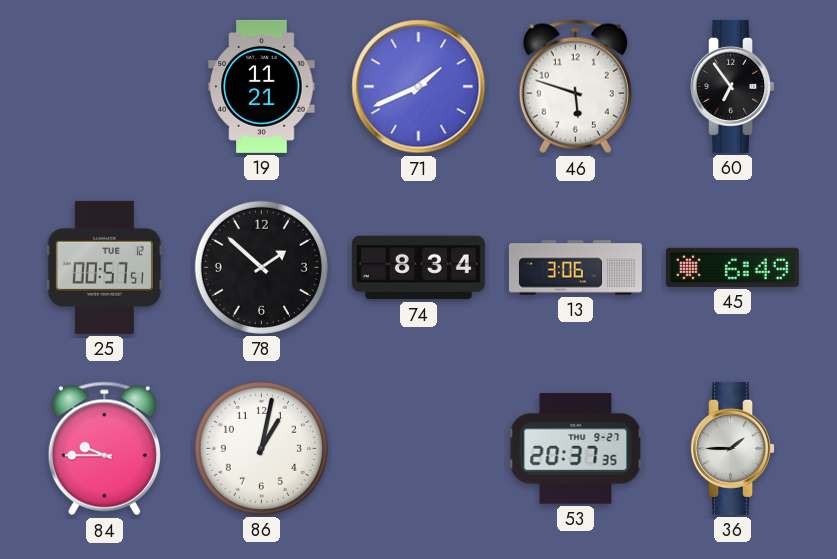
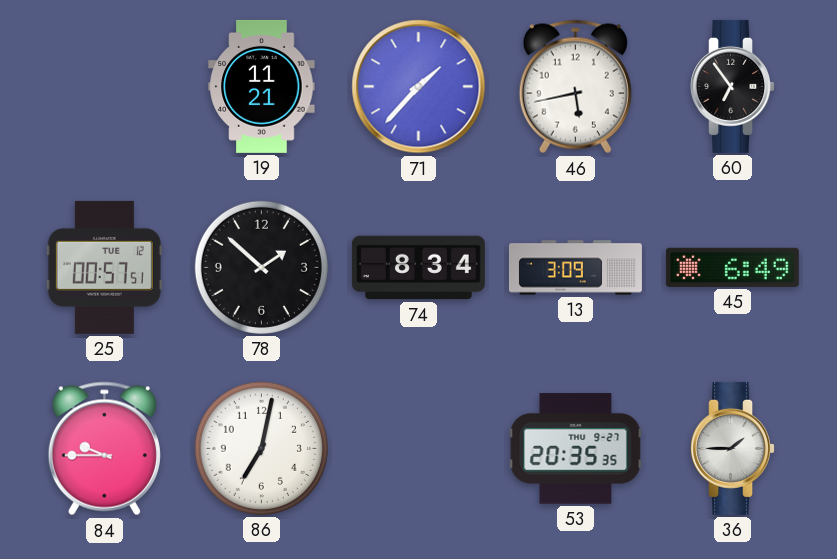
71: 1:41 -> 1:37 (419, 87)
46: 5:48 -> 5:43 (575, 87)
13: 3:06 -> 3:09 (575, 268)
86: 1:02 -> 7:02 (261, 448)
53: 20:37 -> 20:35 (576, 449)
